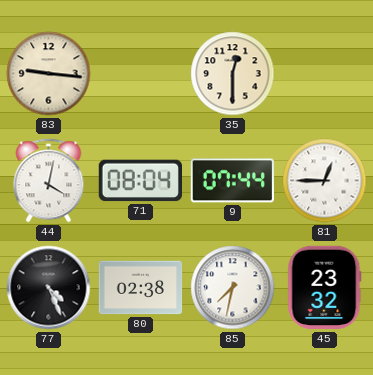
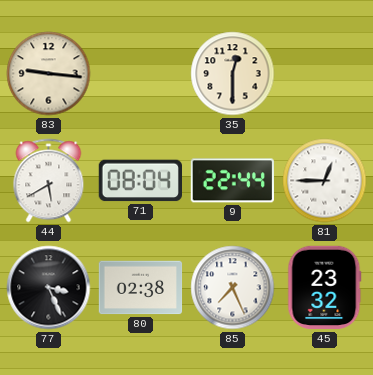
44: 4:02 -> 5:40 (49, 181)
9: 07:44 -> 22:44 (232, 181)
77: 4:26 -> 3:26 (49, 288)
85: 7:32 -> 7:26 (233, 288)
